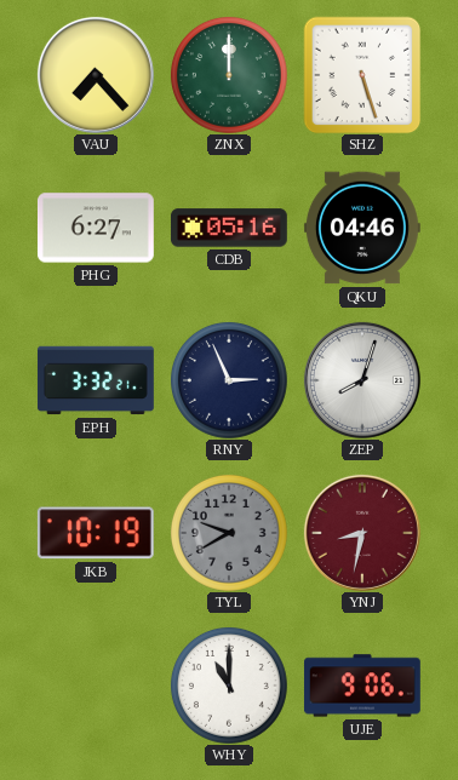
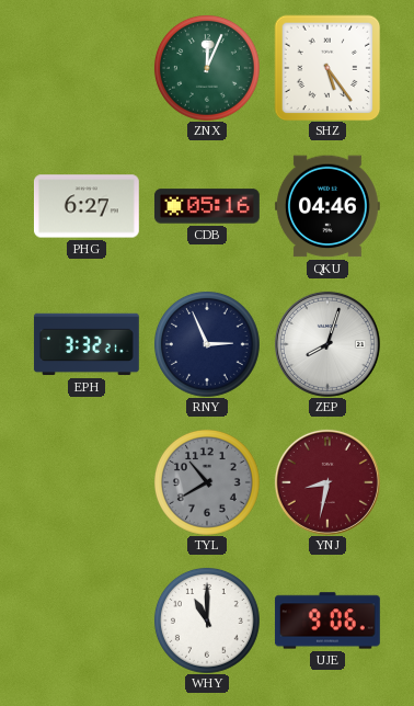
VAU: 7:23 -> none (96, 75)
ZNX: 12:00 -> 12:04 (207, 68)
SHZ: 5:27 -> 5:24 (327, 68)
JKB: 10:19 -> none (96, 533)
TYL: 9:40 -> 10:40 (207, 482)
